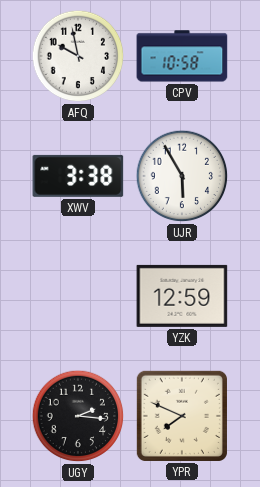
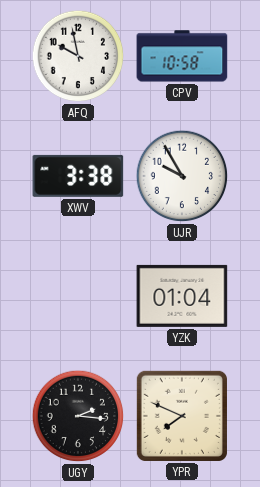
UJR: 5:55 -> 9:55 (182, 176)
YZK: 12:59 -> 01:04 (182, 296)
